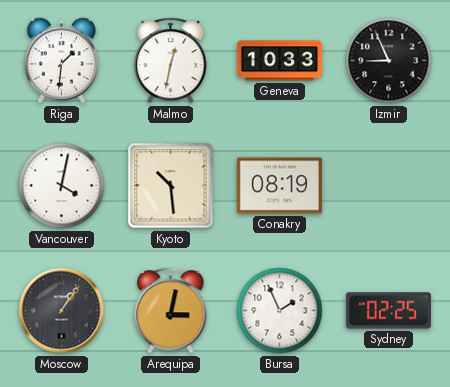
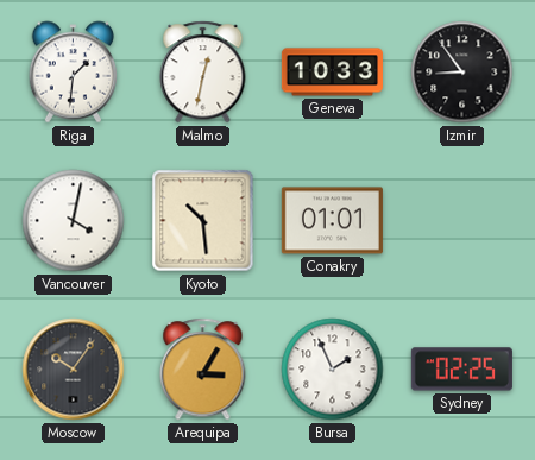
Izmir: 8:56 -> 8:54 (462, 73)
Conakry: 08:19 -> 01:01 (332, 221)
Moscow: 1:06 -> 10:06 (74, 370)
Arequipa: 3:02 -> 3:05 (203, 370)
